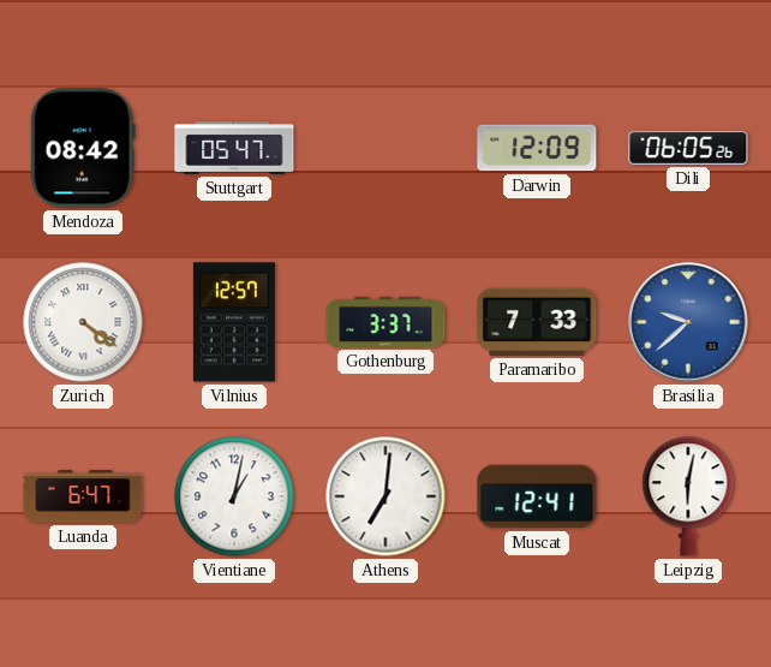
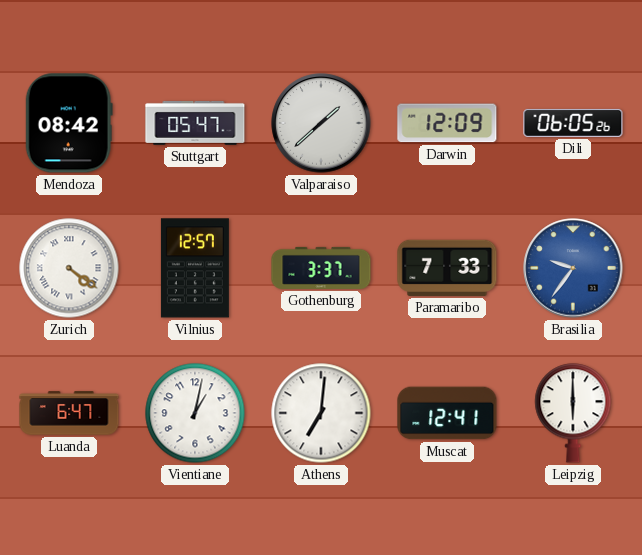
Valparaiso: none -> 1:38 (321, 123)
Brasilia: 9:38 -> 9:36 (573, 268)
Leipzig: 6:02 -> 6:00 (573, 413)
